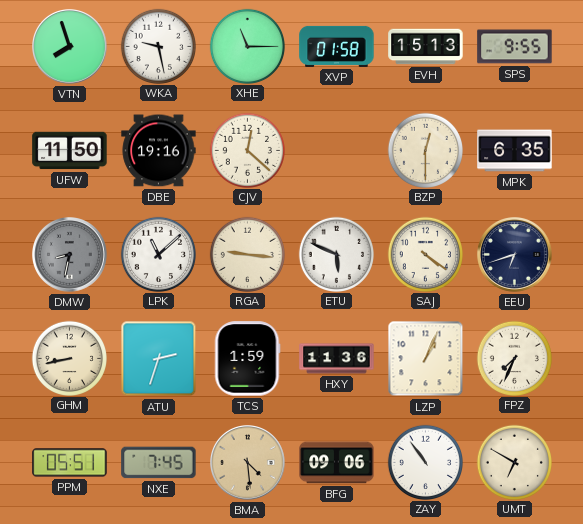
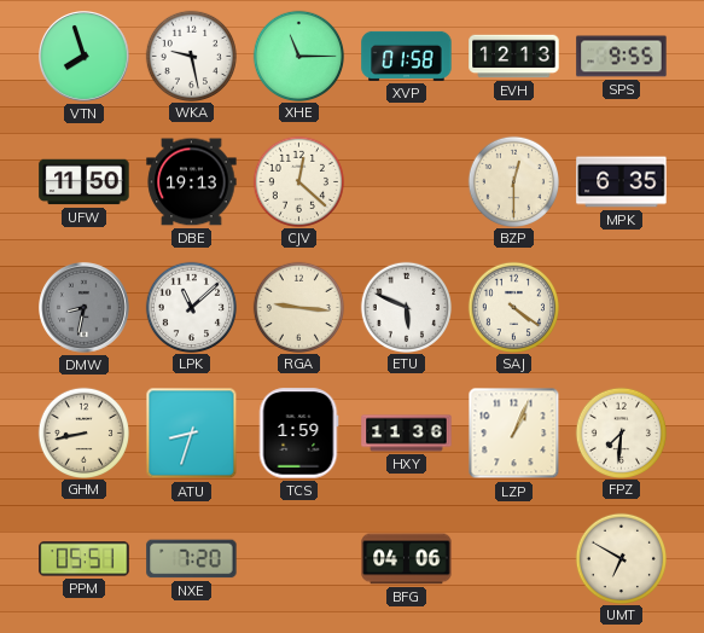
EVH: 15:13 -> 12:13 (514, 57)
DBE: 19:16 -> 19:13 (192, 182)
EEU: 6:42 -> none (515, 255)
ATU: 2:33 -> 8:33 (192, 434)
FPZ: 7:34 -> 7:31 (621, 432)
NXE: 7:45 -> 7:20 (192, 559)
BMA: 4:29 -> none (248, 463)
BFG: 09:06 -> 04:06 (407, 559)
ZAY: 10:54 -> none (425, 462)
